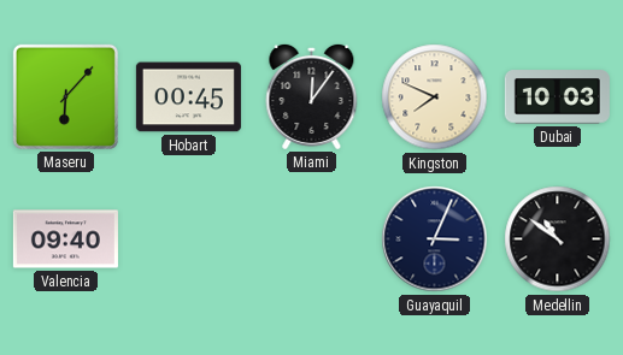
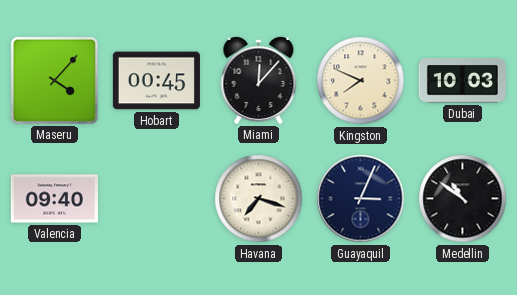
Maseru: 6:07 -> 4:07 (54, 80)
Miami: 12:06 -> 12:07 (259, 80)
Havana: none -> 7:18 (259, 199)
